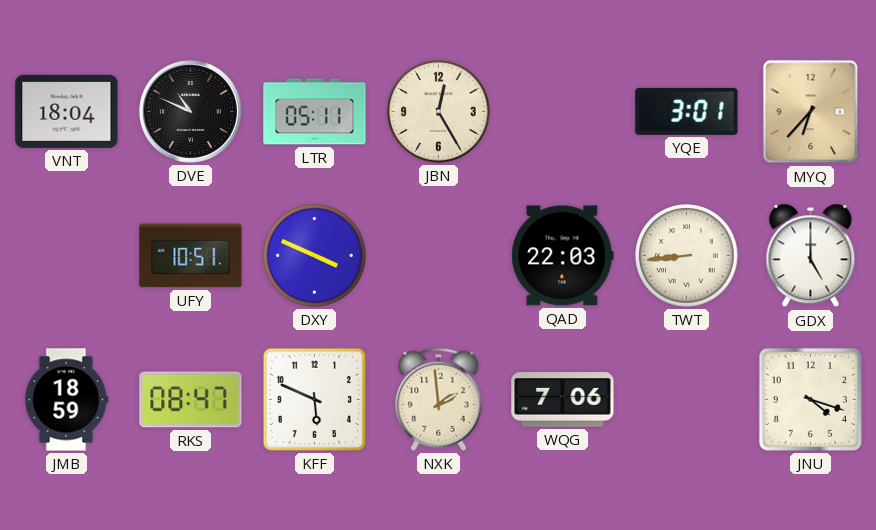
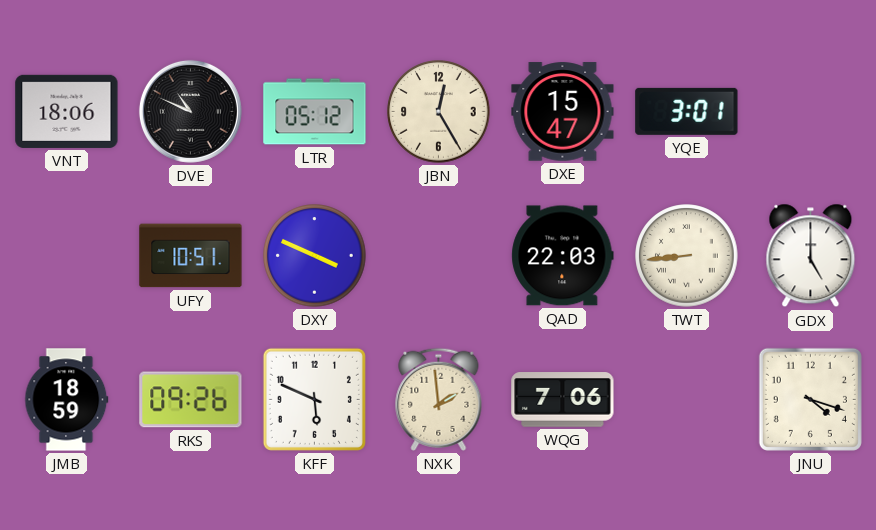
VNT: 18:04 -> 18:06 (67, 111)
LTR: 05:11 -> 05:12 (315, 112)
DXE: none -> 15:47 (563, 112)
MYQ: 6:37 -> none (811, 112)
RKS: 08:47 -> 09:26 (191, 400)
